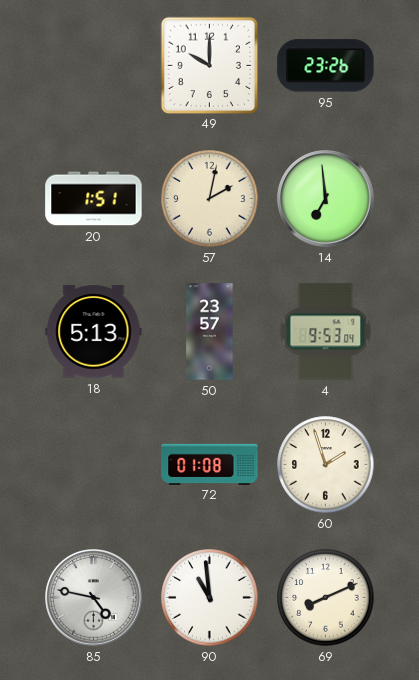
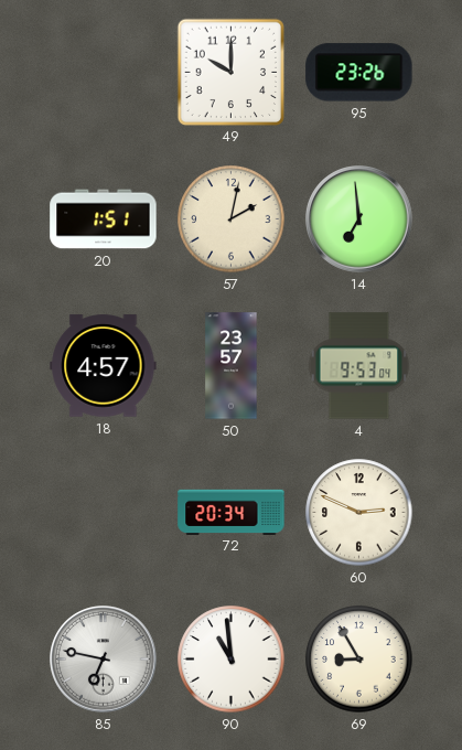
18: 5:13 -> 4:57 (104, 366)
72: 01:08 -> 20:34 (232, 512)
60: 1:57 -> 2:49 (359, 513)
85: 4:47 -> 6:47 (104, 660)
69: 8:11 -> 8:55 (359, 660)
